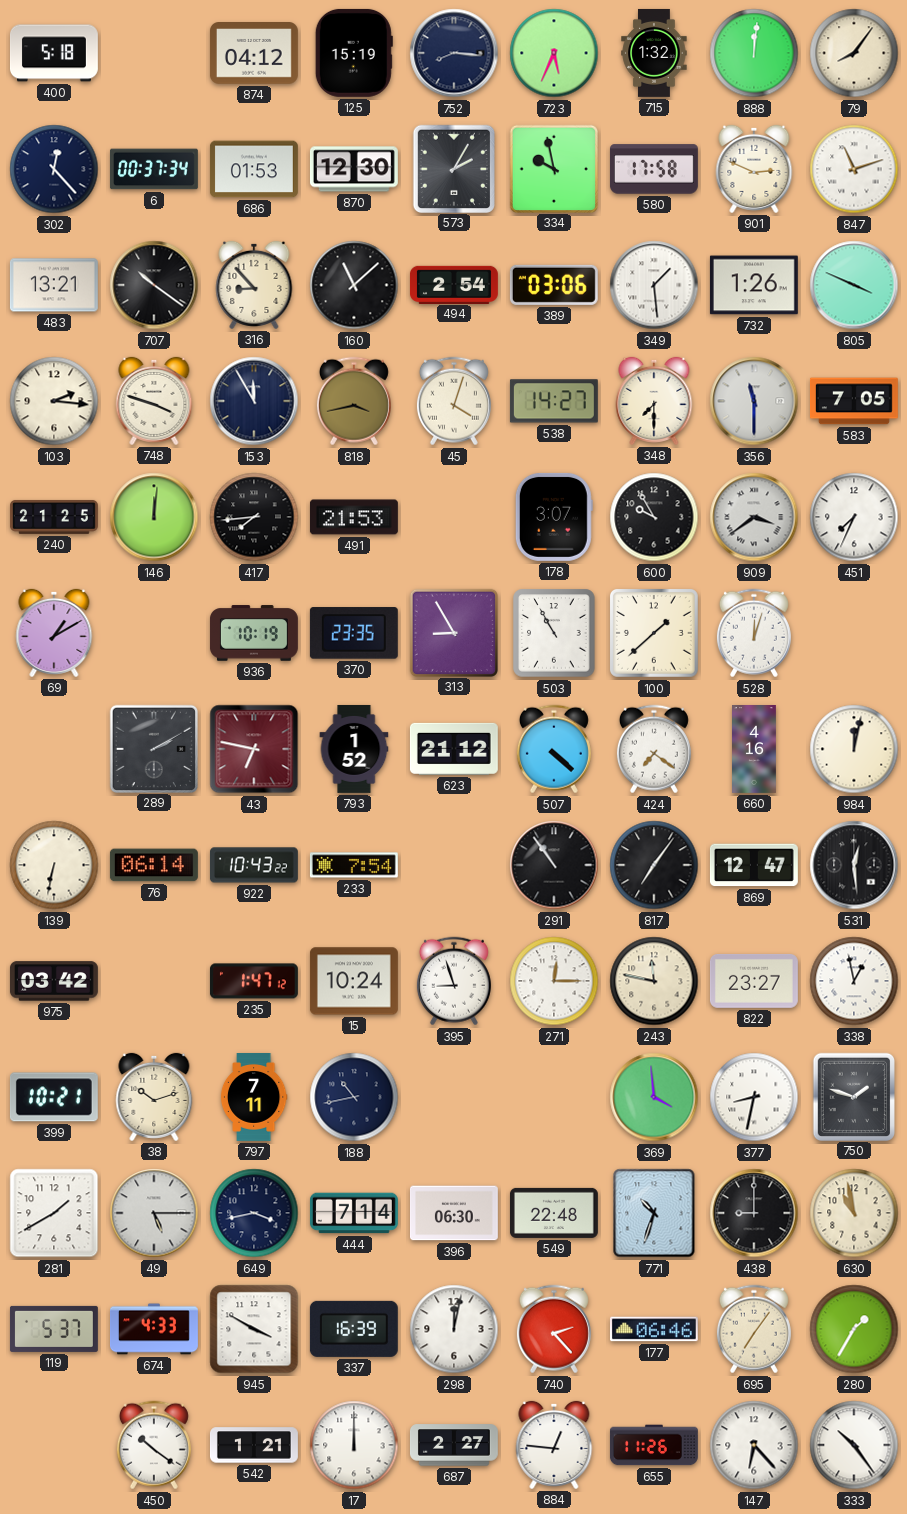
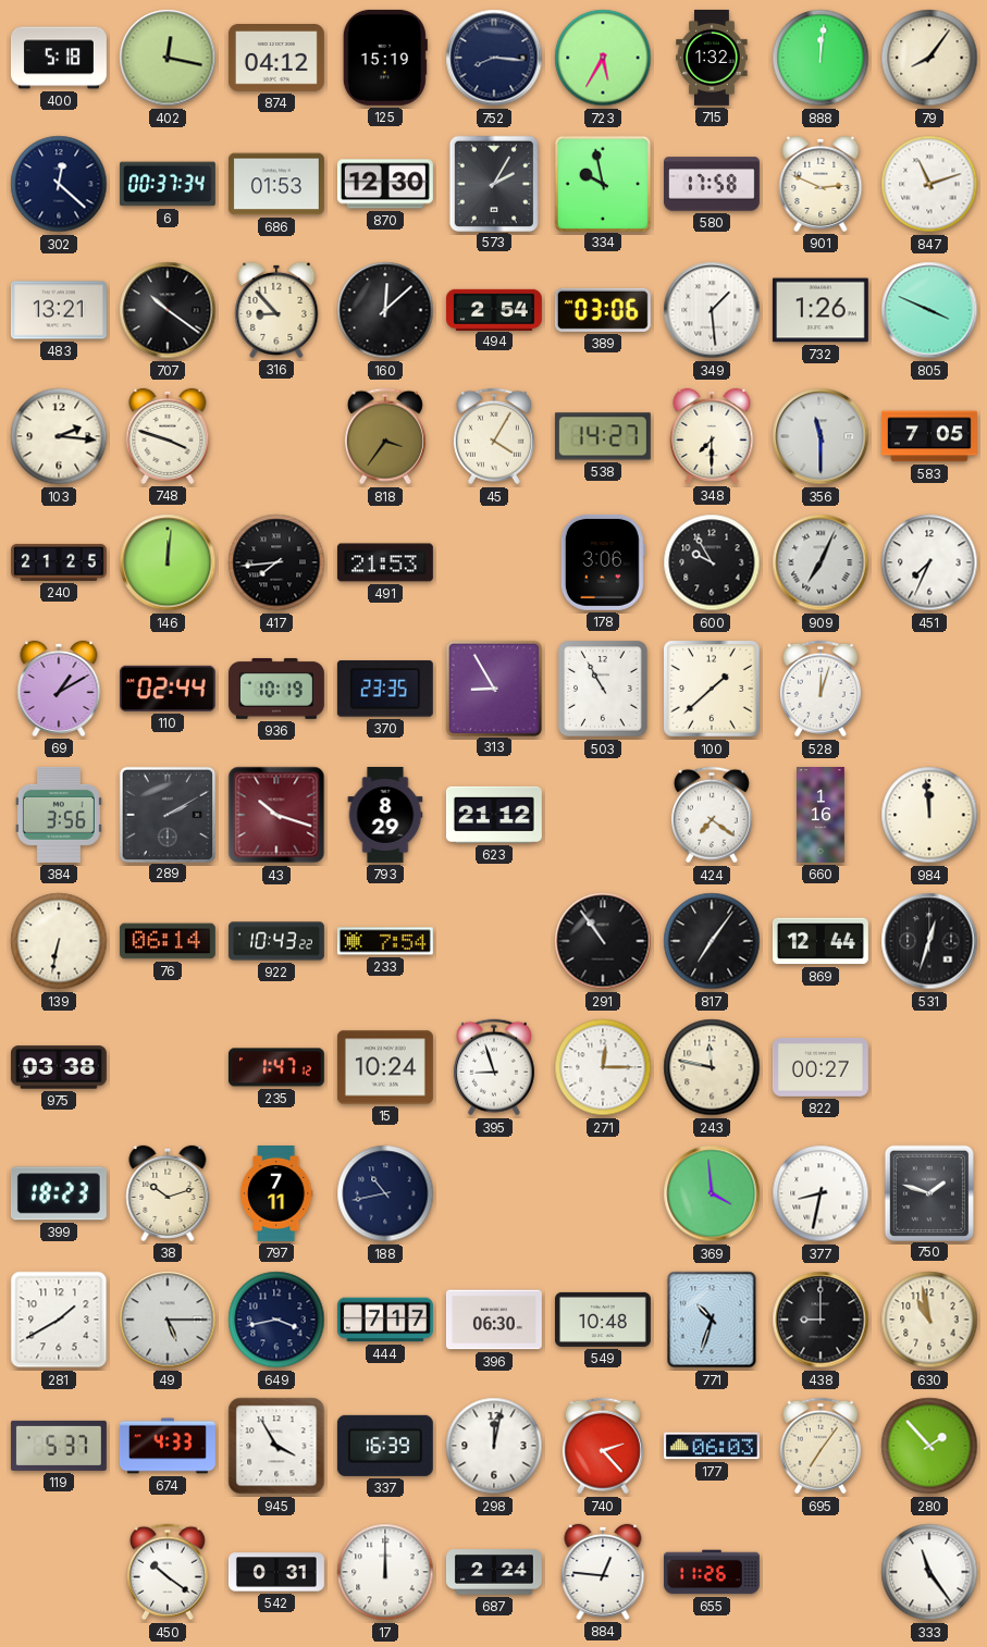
402: none -> 12:17 (168, 58)
723: 5:34 -> 5:35 (603, 58)
302: 12:23 -> 12:22 (59, 184)
160: 11:08 -> 12:08 (385, 310)
153: 11:55 -> none (254, 401)
818: 3:43 -> 3:36 (385, 436)
45: 4:03 -> 4:05 (494, 436)
178: 3:07 -> 3:06 (603, 562)
909: 3:39 -> 7:04 (821, 562)
110: none -> 02:44 (168, 689)
384: none -> 3:56 (59, 815)
43: 6:47 -> 10:18 (276, 815)
793: 1:52 -> 8:29 (385, 815)
507: 4:22 -> none (554, 749)
660: 4:16 -> 1:16 (822, 816)
984: 12:02 -> 11:59 (929, 815)
869: 12:47 -> 12:44 (821, 941)
531: 12:29 -> 12:33 (929, 941)
975: 03:42 -> 03:38 (59, 1067)
822: 23:27 -> 00:27 (821, 1067)
338: 12:58 -> none (854, 981)
399: 10:21 -> 18:23 (59, 1193)
444: 7:14 -> 7:17 (385, 1320)
549: 22:48 -> 10:48 (603, 1320)
945: 3:50 -> 3:55 (276, 1446)
177: 06:46 -> 06:03 (712, 1446)
280: 1:35 -> 1:53 (929, 1446)
542: 1:21 -> 0:31 (276, 1572)
687: 2:27 -> 2:24 (494, 1572)
147: 6:23 -> none (754, 1445)
333: 10:24 -> 11:24 (929, 1572)
